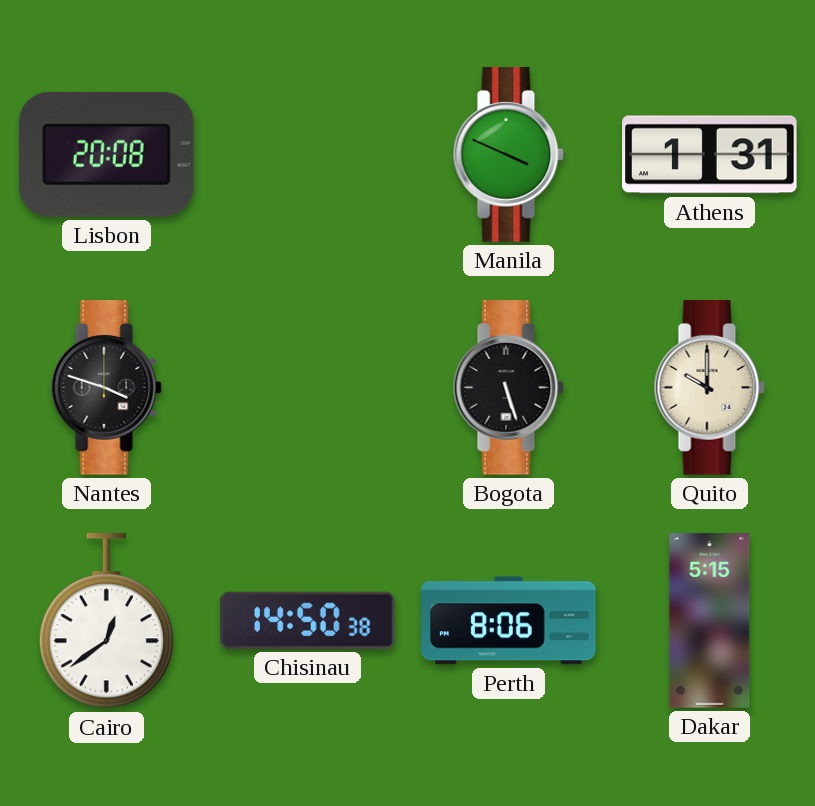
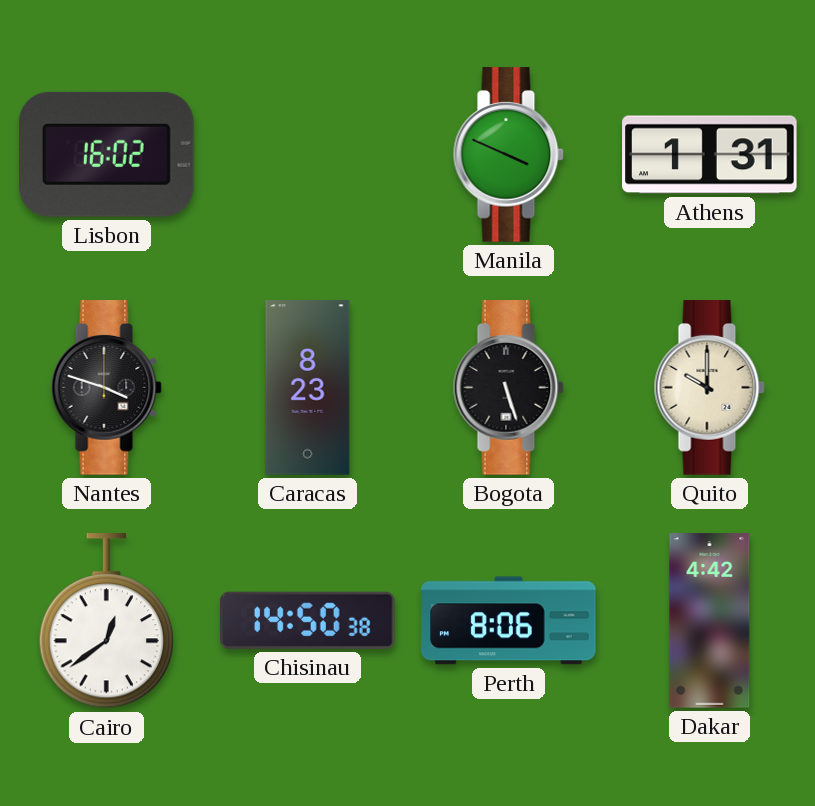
Lisbon: 20:08 -> 16:02 (106, 154)
Caracas: none -> 8:23 (308, 388)
Dakar: 5:15 -> 4:42 (710, 621)
